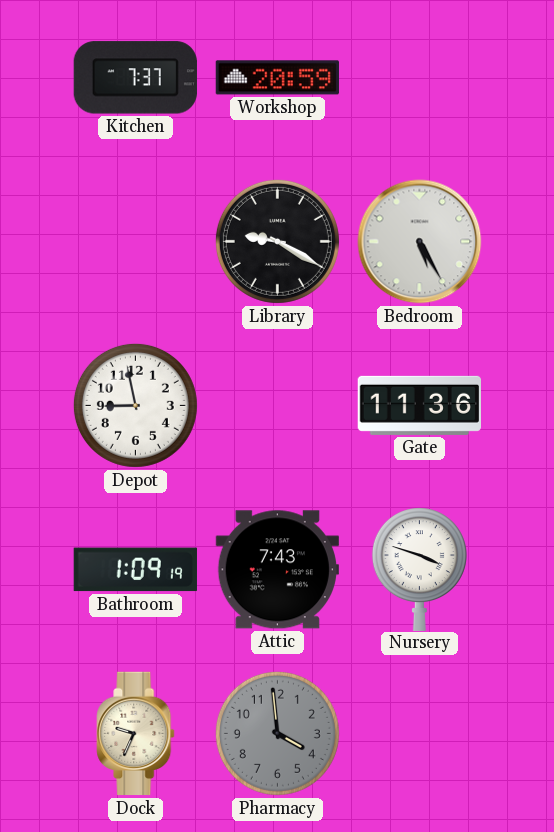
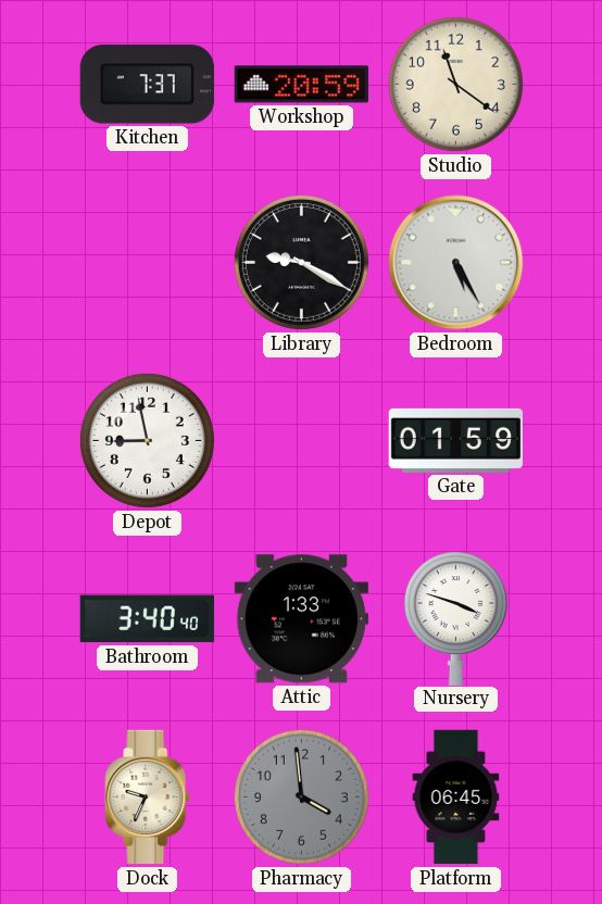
Studio: none -> 11:21 (455, 84)
Gate: 11:36 -> 01:59 (455, 440)
Bathroom: 1:09 -> 3:40 (147, 619)
Attic: 7:43 -> 1:33 (301, 619)
Platform: none -> 06:45 (456, 798)
